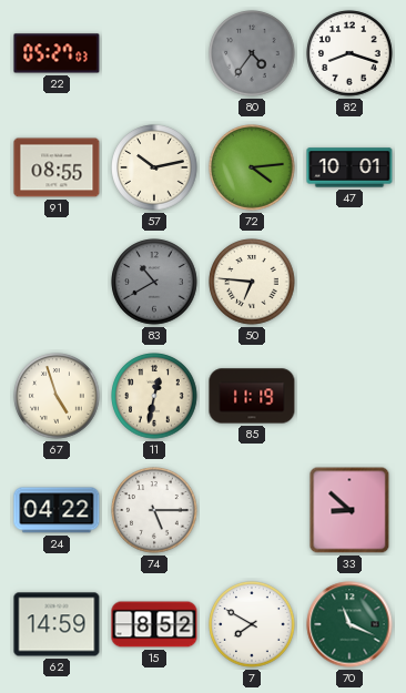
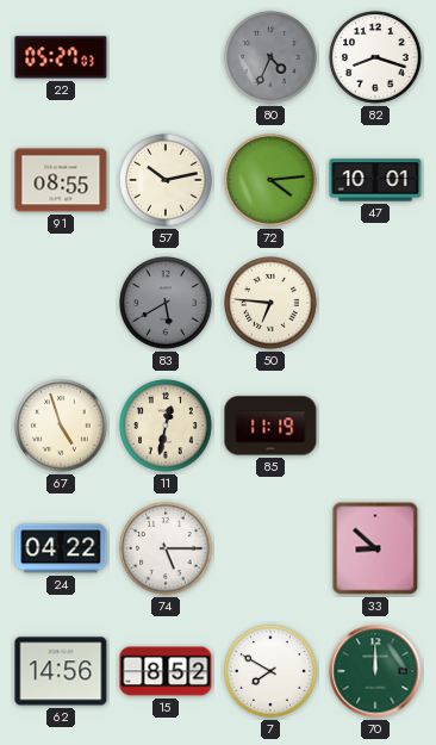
80: 4:36 -> 4:34 (270, 57)
83: 10:40 -> 5:40 (166, 303)
62: 14:59 -> 14:56 (61, 671)
70: 11:19 -> 12:00 (375, 671)
